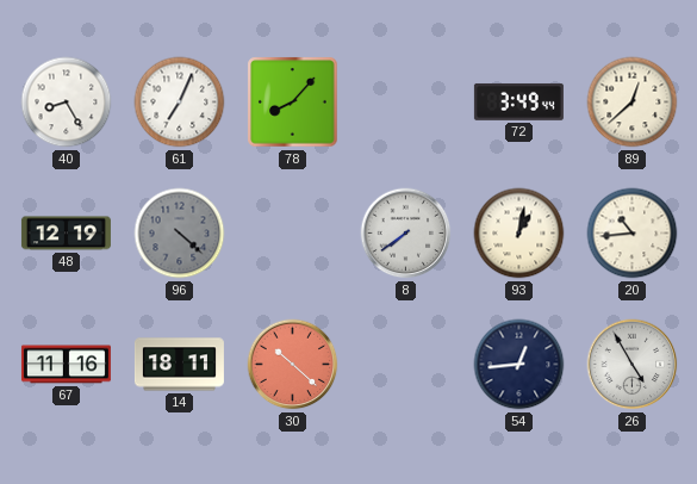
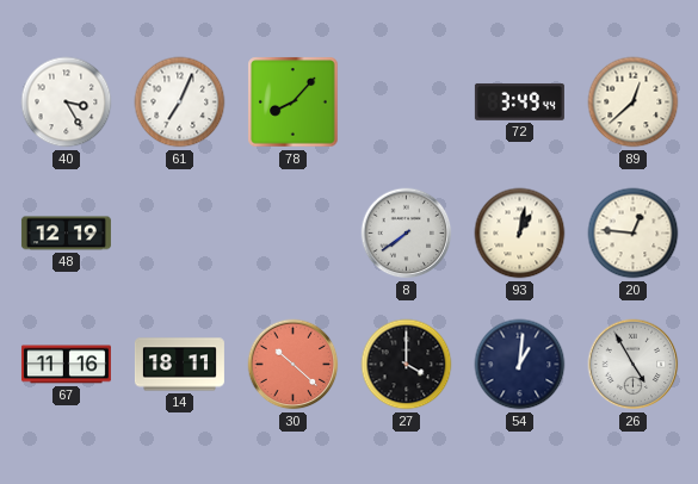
40: 8:25 -> 3:25 (67, 103)
96: 4:22 -> none (180, 234)
20: 10:44 -> 12:46 (634, 234)
27: none -> 4:00 (407, 365)
54: 12:44 -> 1:01 (520, 365)
